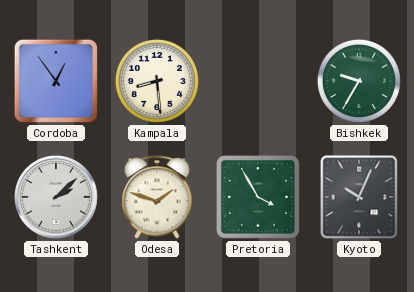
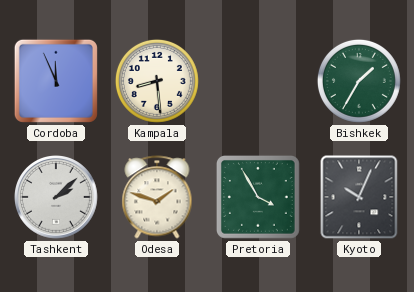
Cordoba: 12:54 -> 11:56 (56, 81)
Bishkek: 9:35 -> 1:35 (359, 81)
